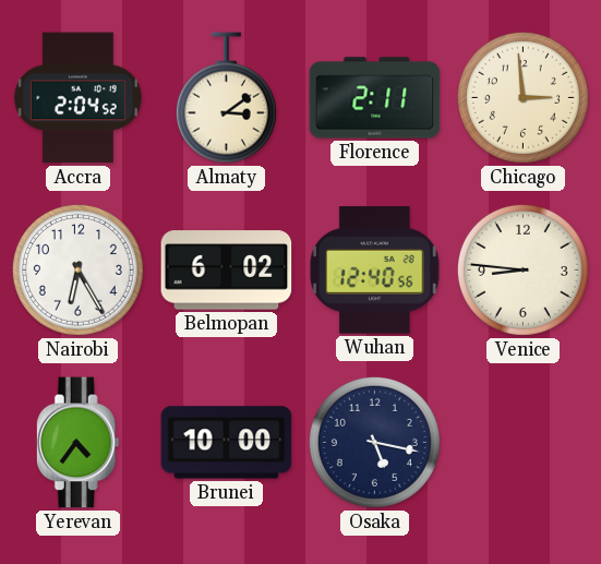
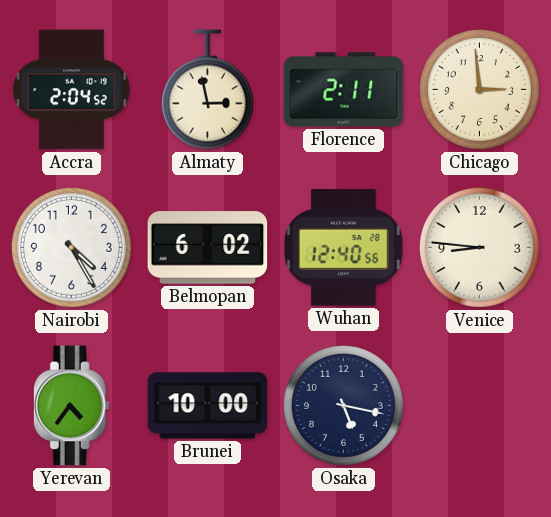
Almaty: 3:09 -> 2:58 (207, 90)
Nairobi: 6:25 -> 4:25 (71, 247)
